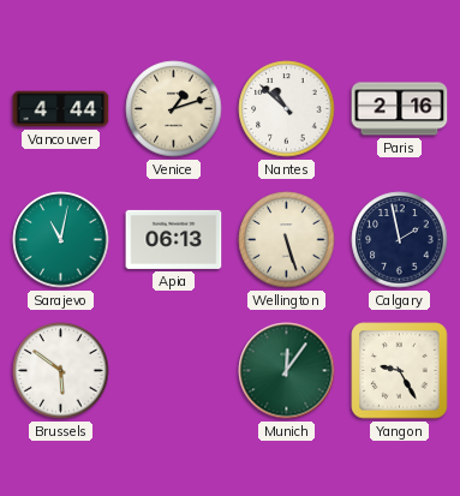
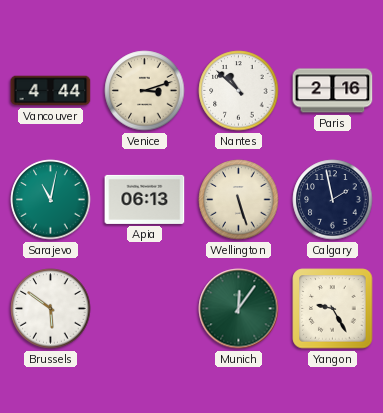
Venice: 1:12 -> 3:12 (145, 91)
